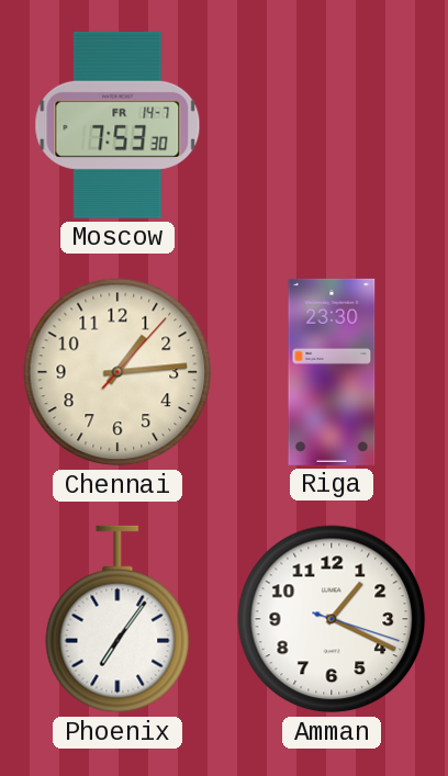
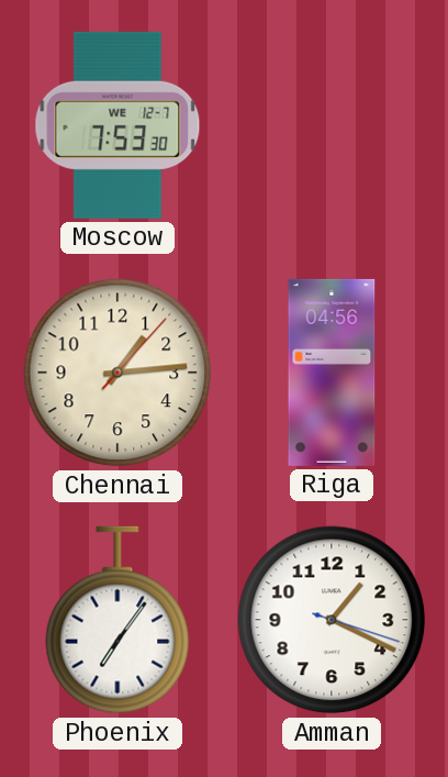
Moscow date: FR 14-7 -> WE 12-7 (117, 125)
Riga: 23:30 -> 04:56 (332, 373)
